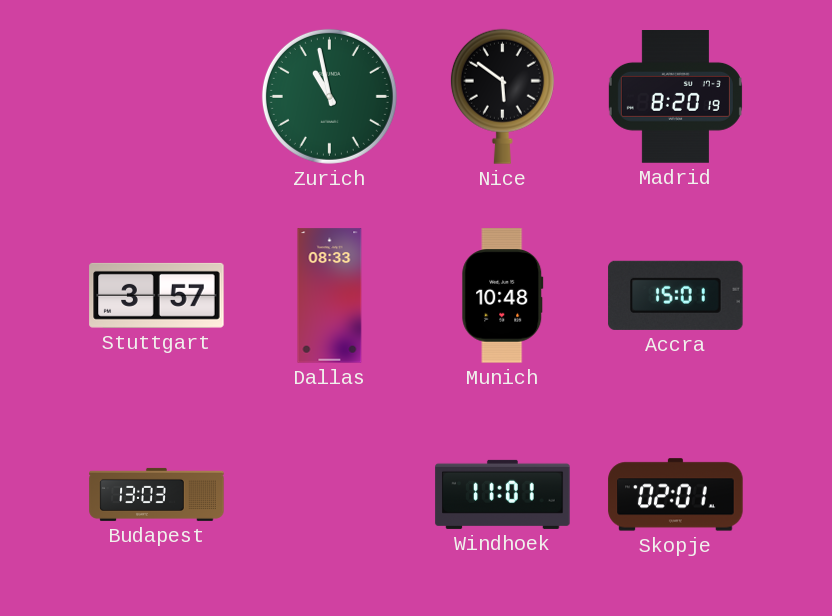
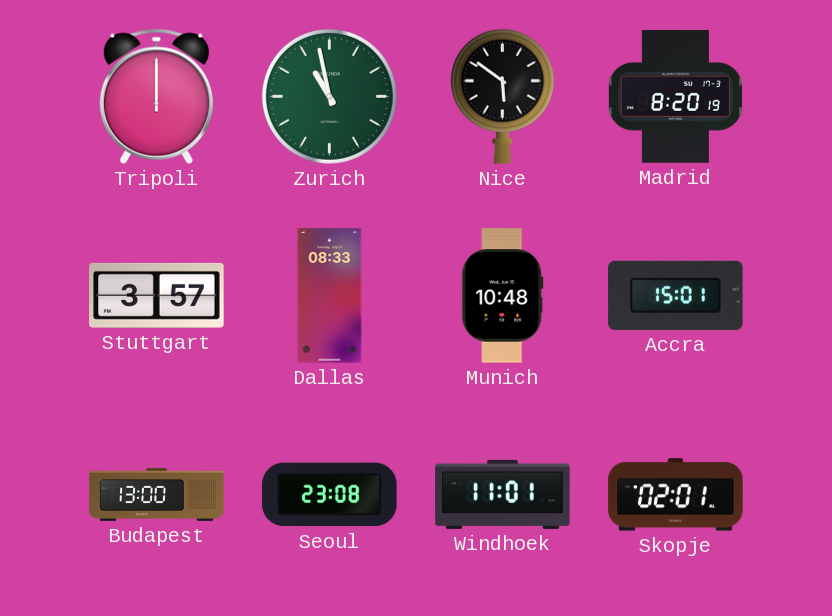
Tripoli: none -> 12:00 (156, 96)
Budapest: 13:03 -> 13:00 (157, 494)
Seoul: none -> 23:08 (330, 495)
